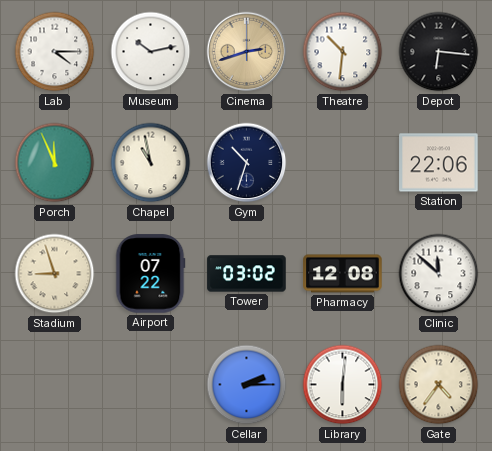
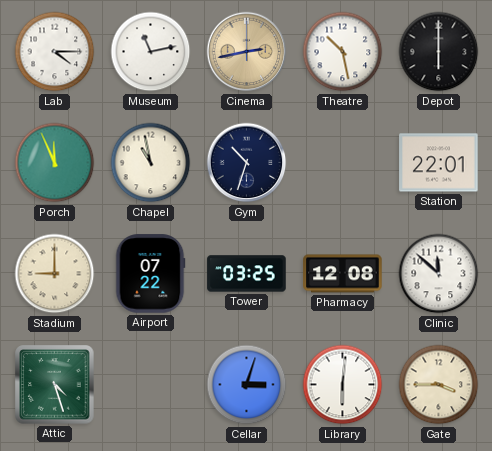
Museum: 10:13 -> 11:13 (151, 52)
Cinema: 2:42 -> 2:43 (247, 52)
Theatre: 10:31 -> 10:28 (343, 52)
Depot: 6:16 -> 6:00 (439, 52)
Station: 22:06 -> 22:01 (439, 163)
Stadium: 8:57 -> 9:00 (55, 274)
Tower: 03:02 -> 03:25 (247, 274)
Attic: none -> 4:27 (55, 385)
Cellar: 2:15 -> 3:03 (247, 385)
Gate: 4:36 -> 3:45 (439, 385)
